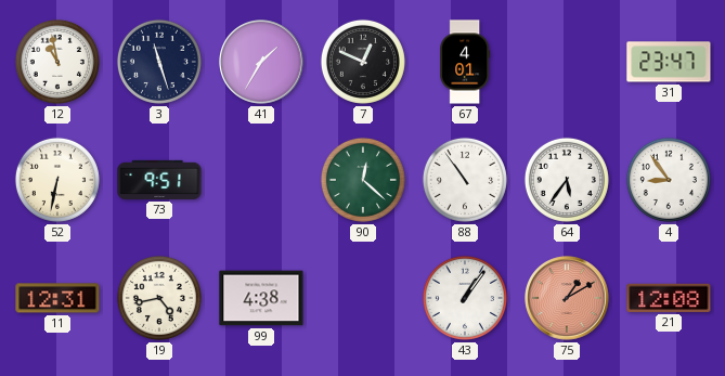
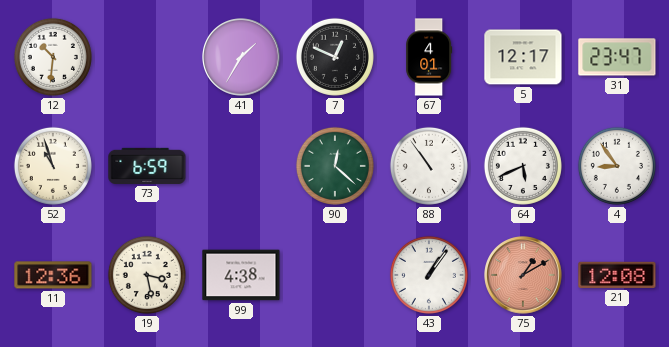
12: 10:58 -> 10:31 (53, 57)
3: 11:27 -> none (159, 62)
5: none -> 12:17 (523, 57)
52: 6:32 -> 10:57 (53, 166)
73: 9:51 -> 6:59 (147, 166)
64: 5:36 -> 5:41 (523, 166)
11: 12:31 -> 12:36 (53, 275)
19: 4:43 -> 3:28 (147, 275)
